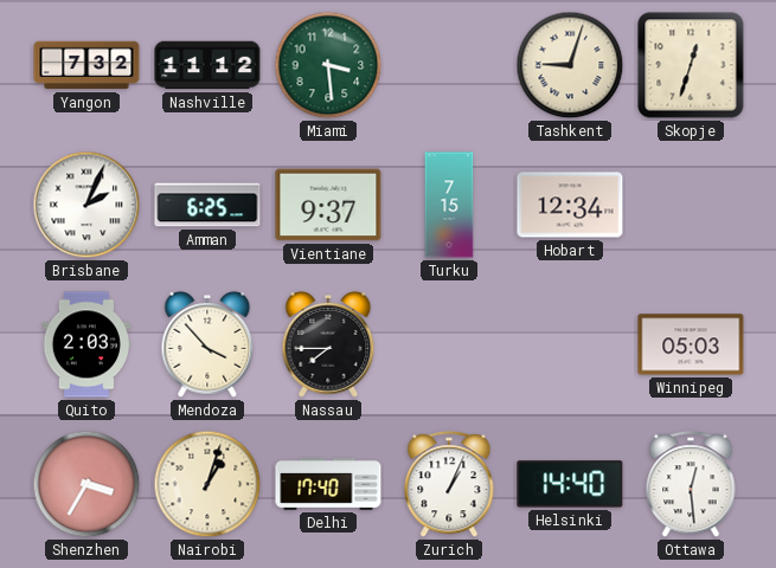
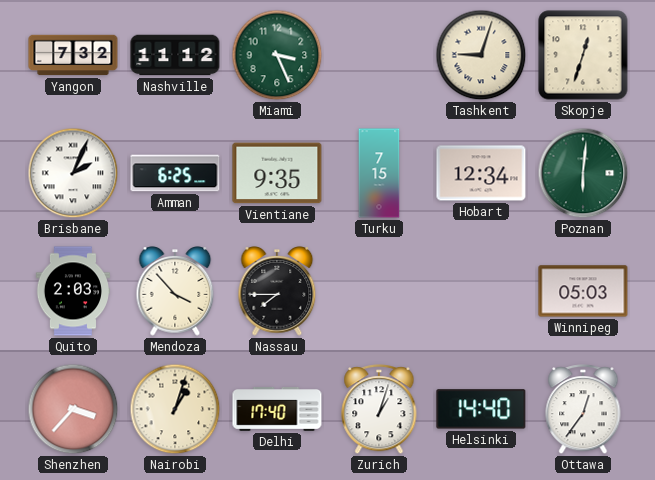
Miami: 3:29 -> 3:26 (277, 55)
Vientiane: 9:37 -> 9:35 (277, 173)
Poznan: none -> 6:01 (583, 173)
Shenzhen: 3:35 -> 3:37 (73, 409)
Zurich: 1:04 -> 1:03 (379, 410)
Ottawa: 12:29 -> 12:36 (583, 410)
